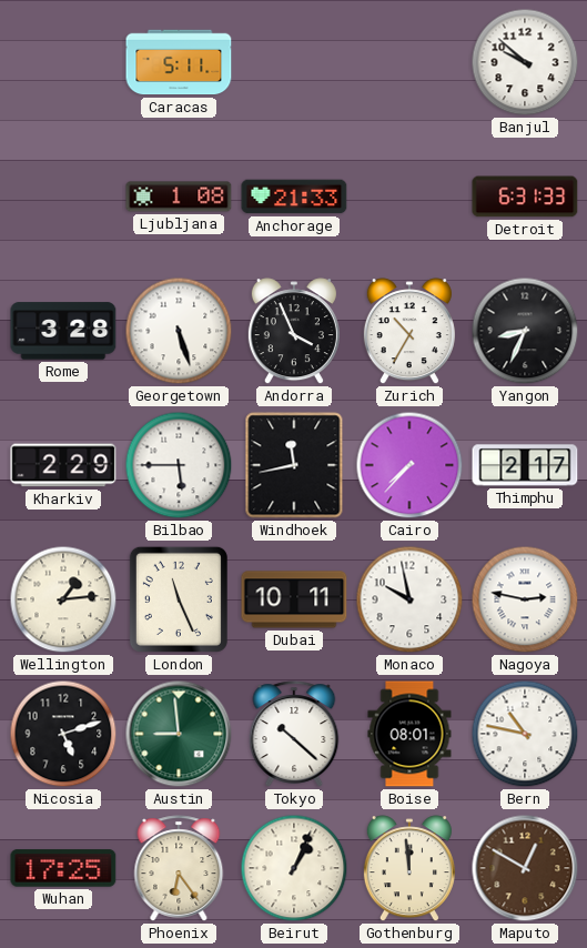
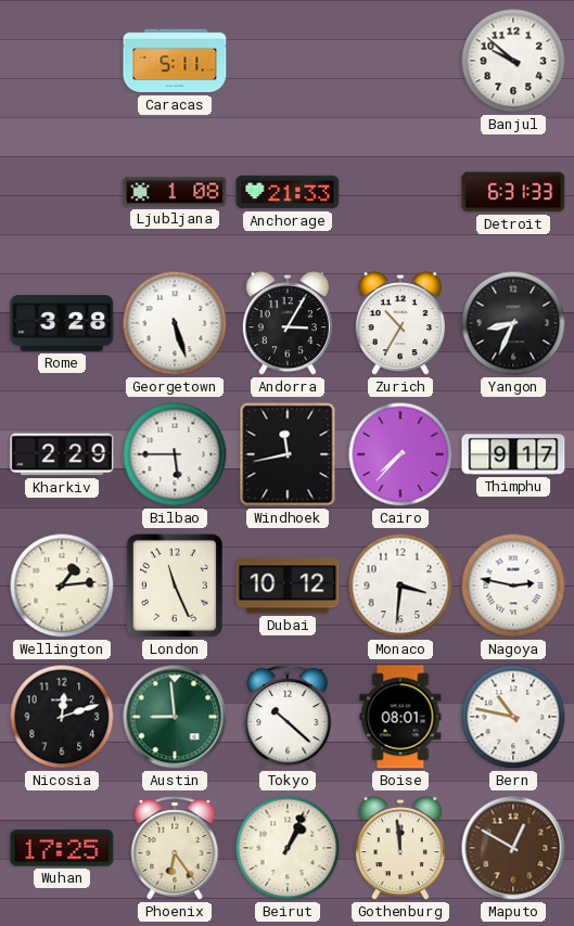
Andorra: 3:56 -> 3:05 (288, 324)
Thimphu: 2:17 -> 9:17 (513, 454)
Dubai: 10:11 -> 10:12 (288, 586)
Monaco: 9:58 -> 3:31 (400, 586)
Nicosia: 5:12 -> 12:12 (62, 717)
